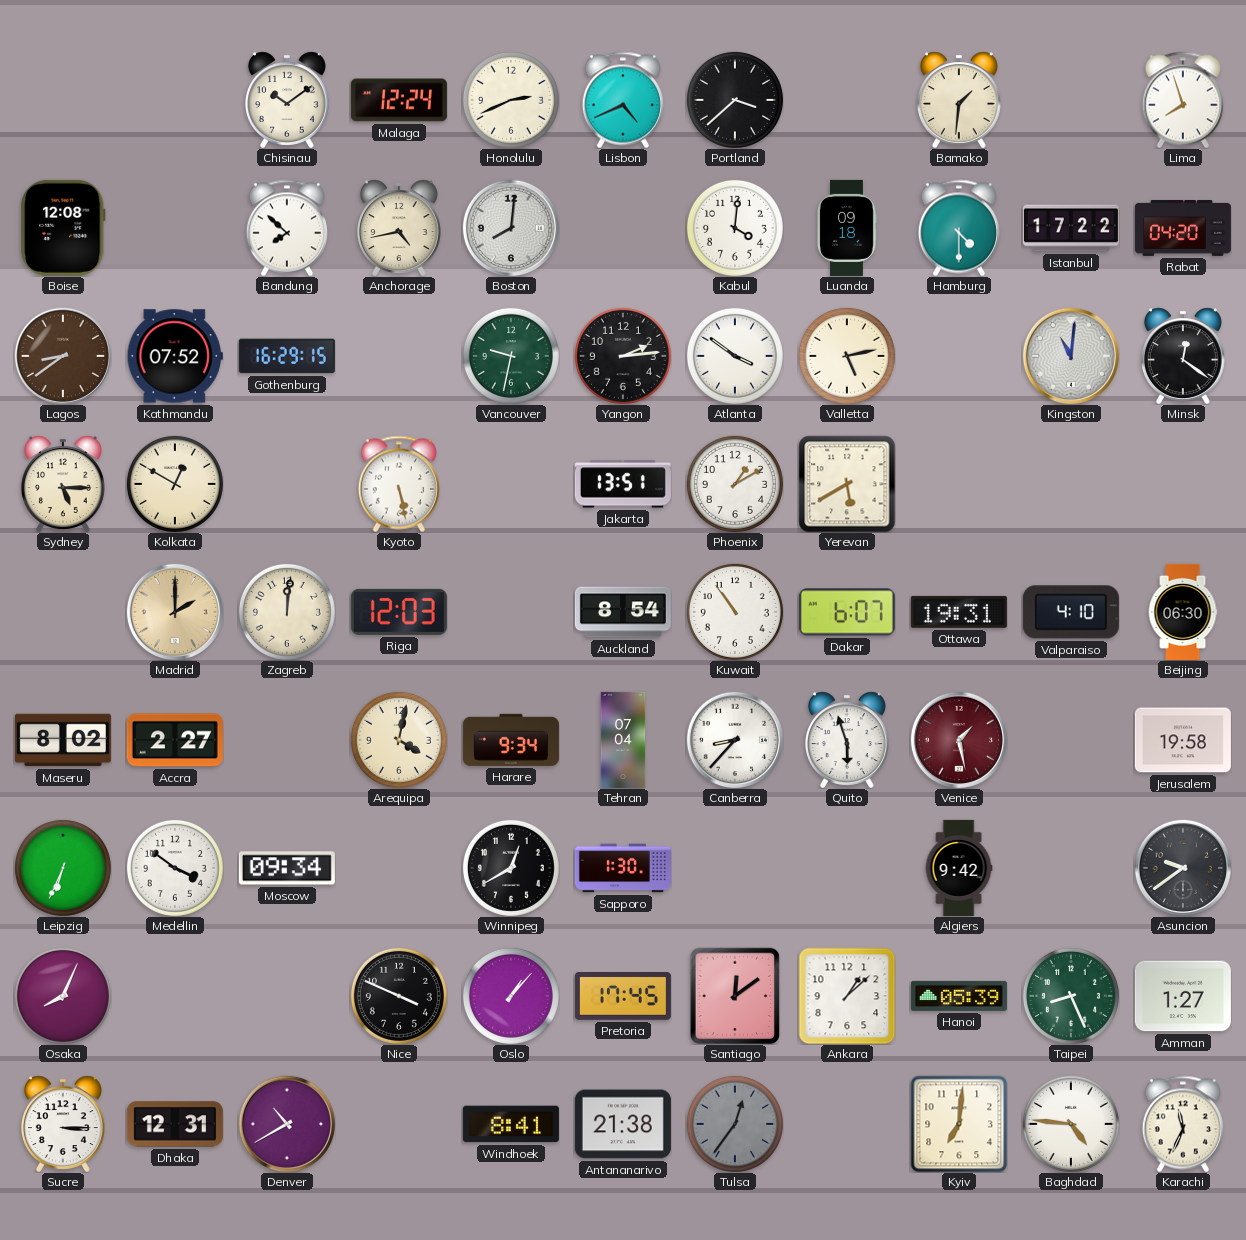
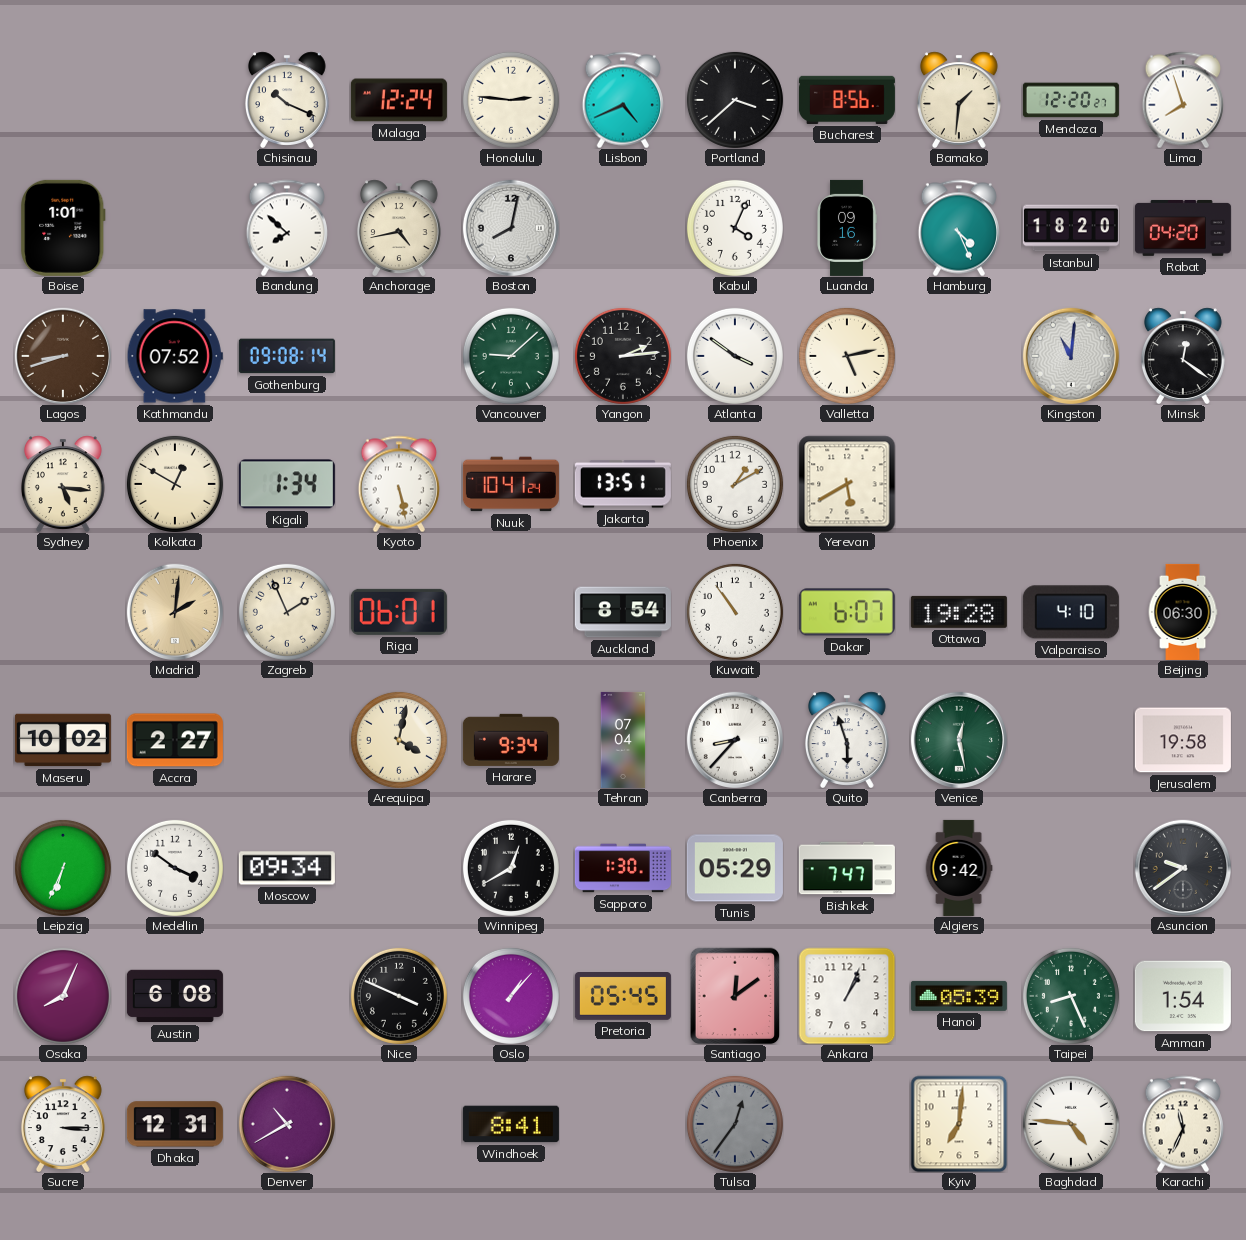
Chisinau: 10:09 -> 10:19 (287, 100)
Honolulu: 2:41 -> 2:46 (511, 100)
Bucharest: none -> 8:56 (847, 100)
Mendoza: none -> 12:20 (1071, 100)
Boise: 12:08 -> 1:01 (63, 228)
Boston: 8:01 -> 8:02 (511, 228)
Kabul: 4:01 -> 4:04 (735, 228)
Luanda: 09:18 -> 09:16 (847, 228)
Hamburg: 4:30 -> 4:26 (959, 228)
Istanbul: 17:22 -> 18:20 (1071, 228)
Lagos: 8:39 -> 8:42 (63, 356)
Gothenburg: 16:29 -> 09:08 (287, 356)
Vancouver: 9:32 -> 9:08 (511, 356)
Sydney: 5:15 -> 5:16 (63, 484)
Kigali: none -> 1:34 (287, 484)
Nuuk: none -> 10:41 (511, 484)
Madrid: 2:00 -> 2:01 (175, 612)
Zagreb: 12:01 -> 1:56 (287, 612)
Riga: 12:03 -> 06:01 (399, 612)
Ottawa: 19:31 -> 19:28 (959, 612)
Maseru: 8:02 -> 10:02 (63, 740)
Venice: 1:28 -> 12:28 (959, 740)
Venice dial: burgundy -> green (959, 740)
Tunis: none -> 05:29 (735, 868)
Bishkek: none -> 7:47 (847, 868)
Austin: none -> 6:08 (175, 996)
Pretoria: 17:45 -> 05:45 (623, 997)
Ankara: 1:08 -> 1:04 (847, 996)
Amman: 1:27 -> 1:54 (1183, 996)
Antananarivo: 21:38 -> none (623, 1124)
